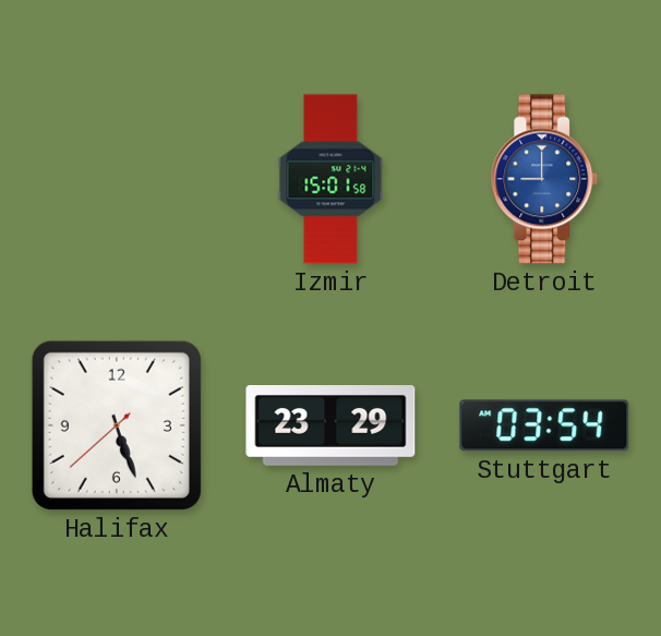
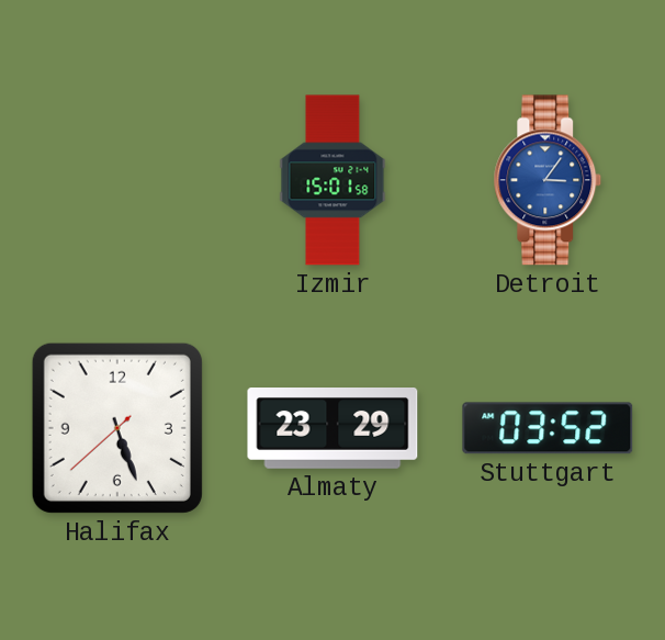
Detroit: 9:00 -> 3:06 (548, 180)
Stuttgart: 03:54 -> 03:52 (548, 428)
